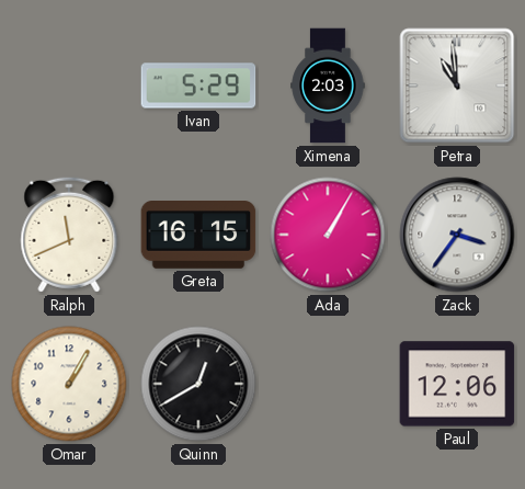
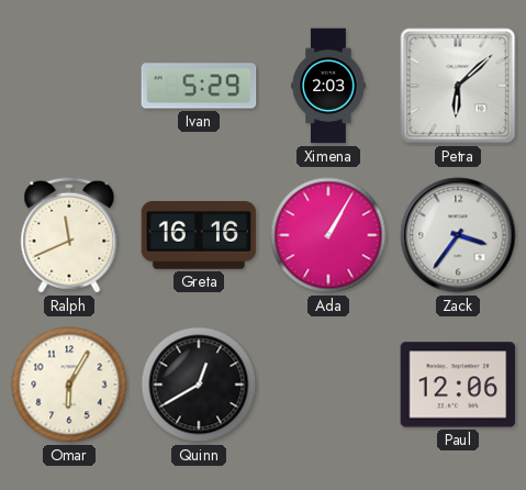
Petra: 10:59 -> 6:08 (458, 86)
Greta: 16:15 -> 16:16 (199, 236)
Omar: 1:05 -> 6:05 (69, 385)
